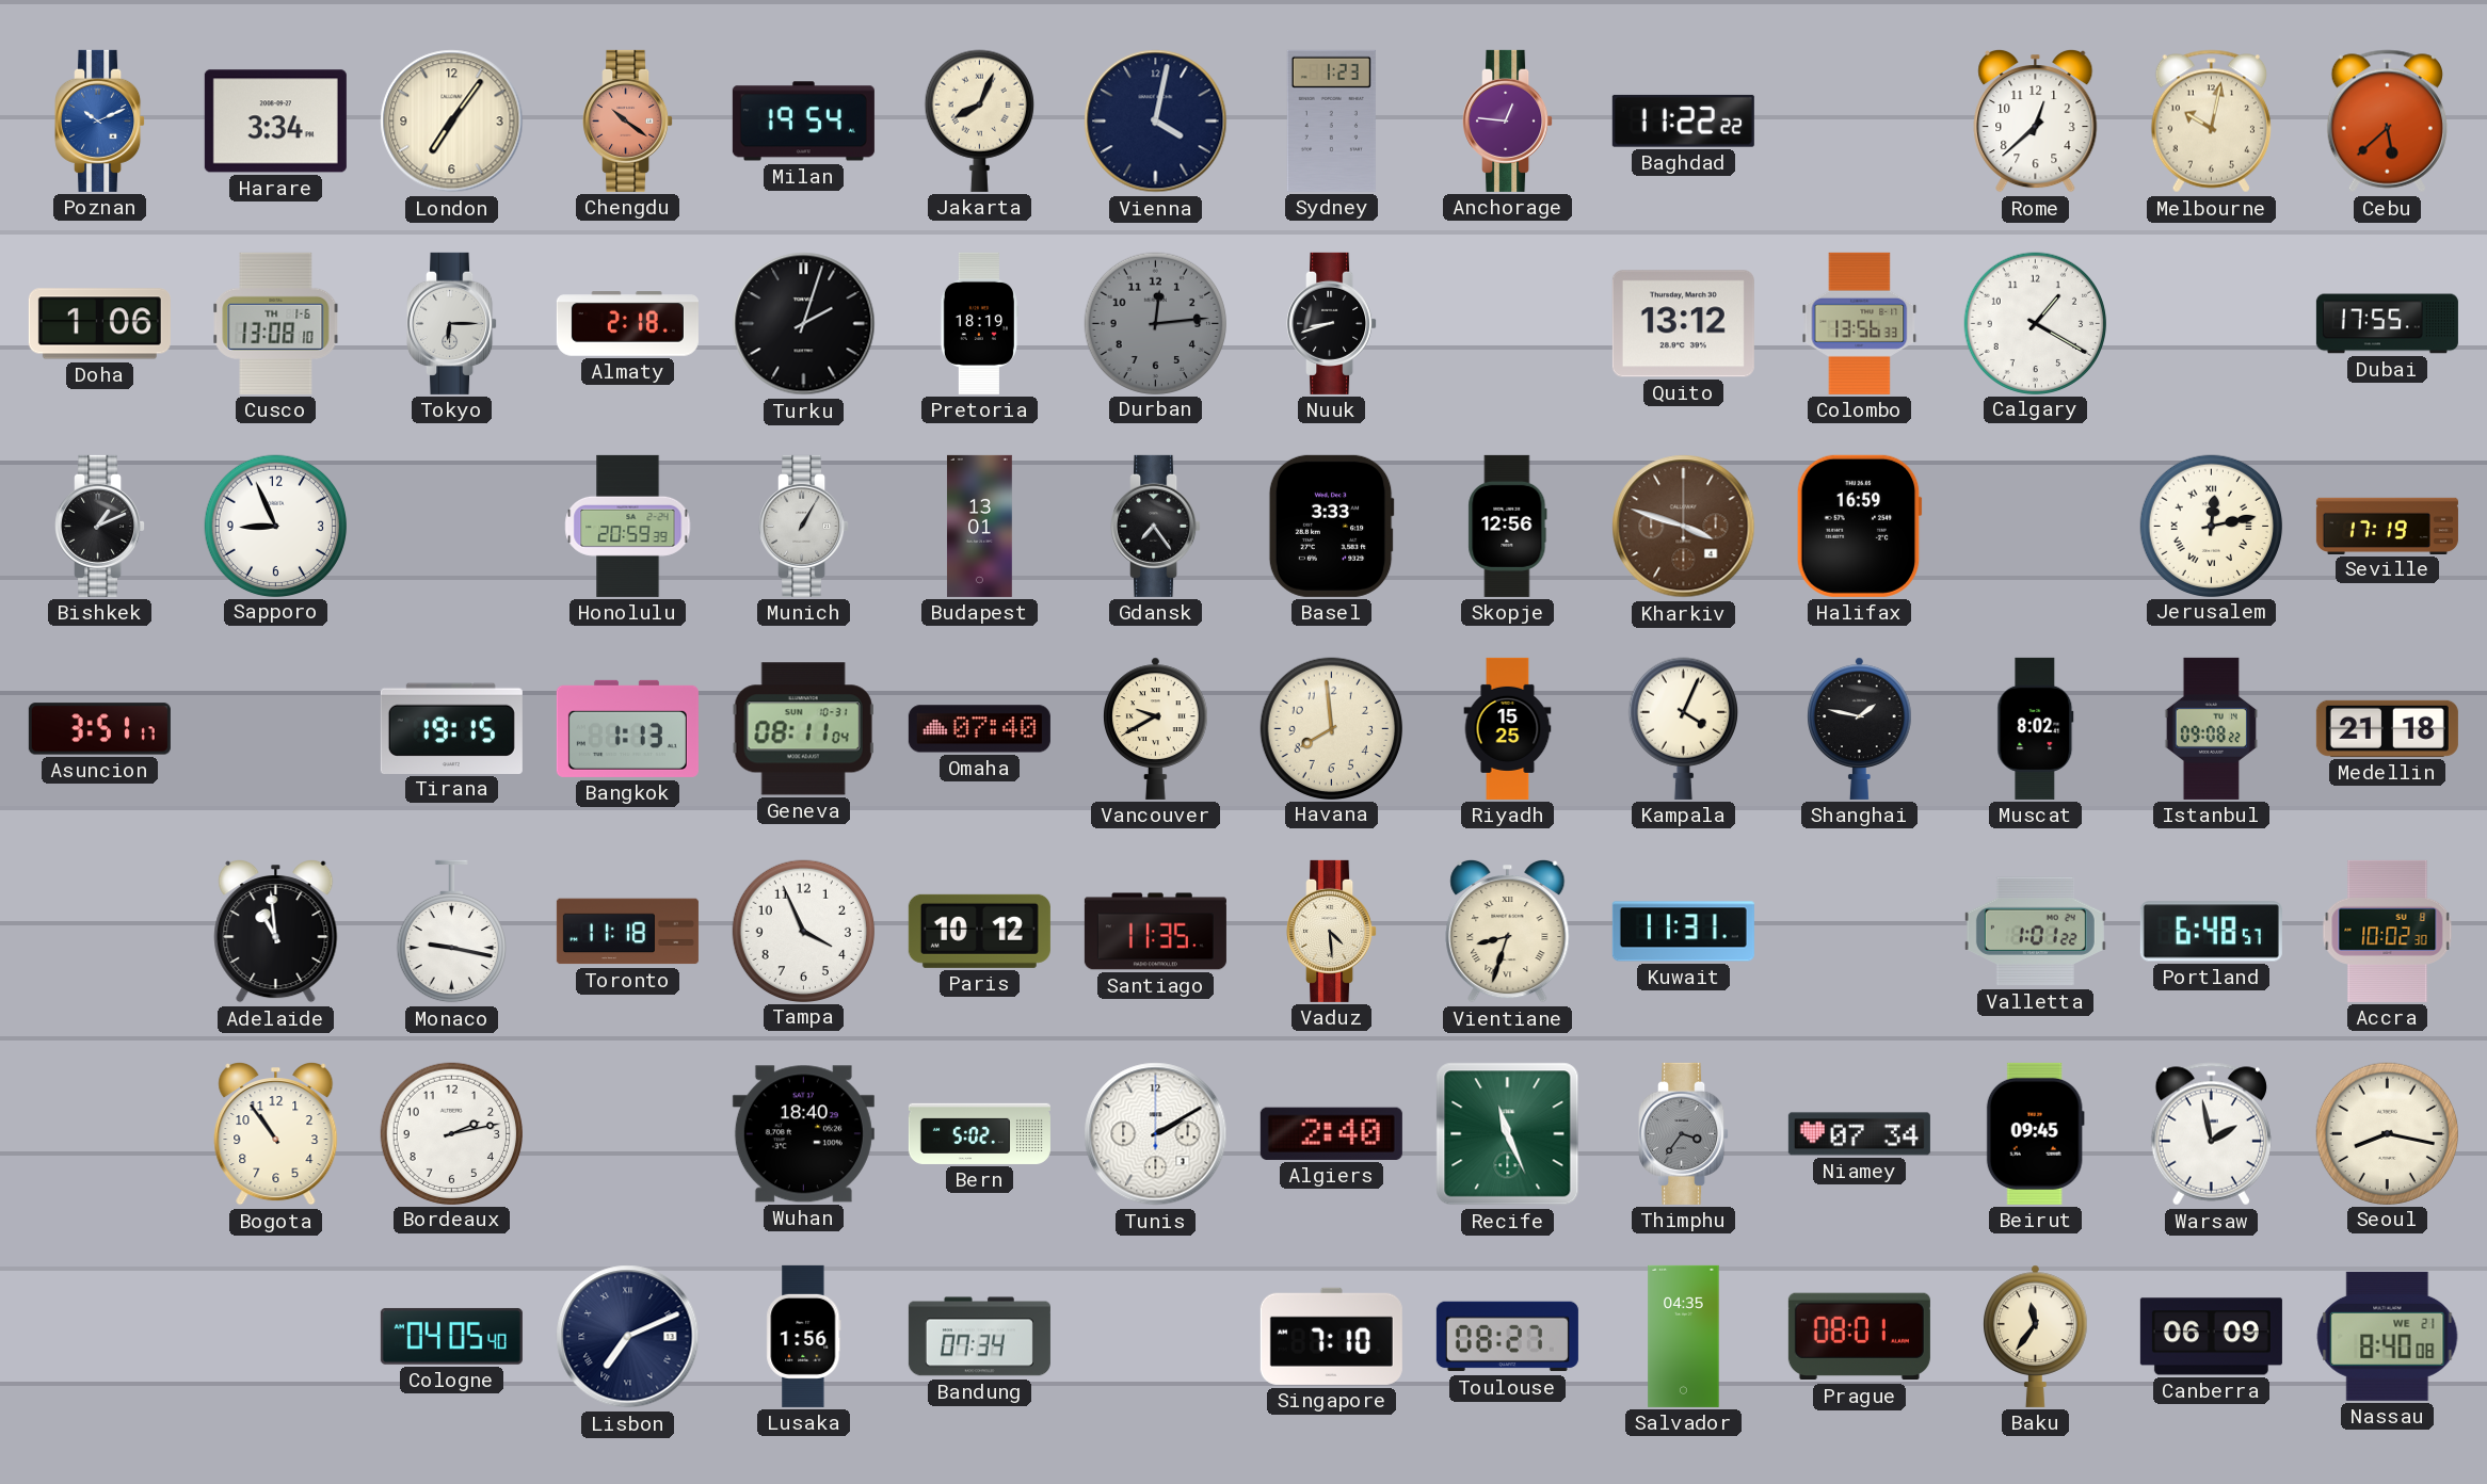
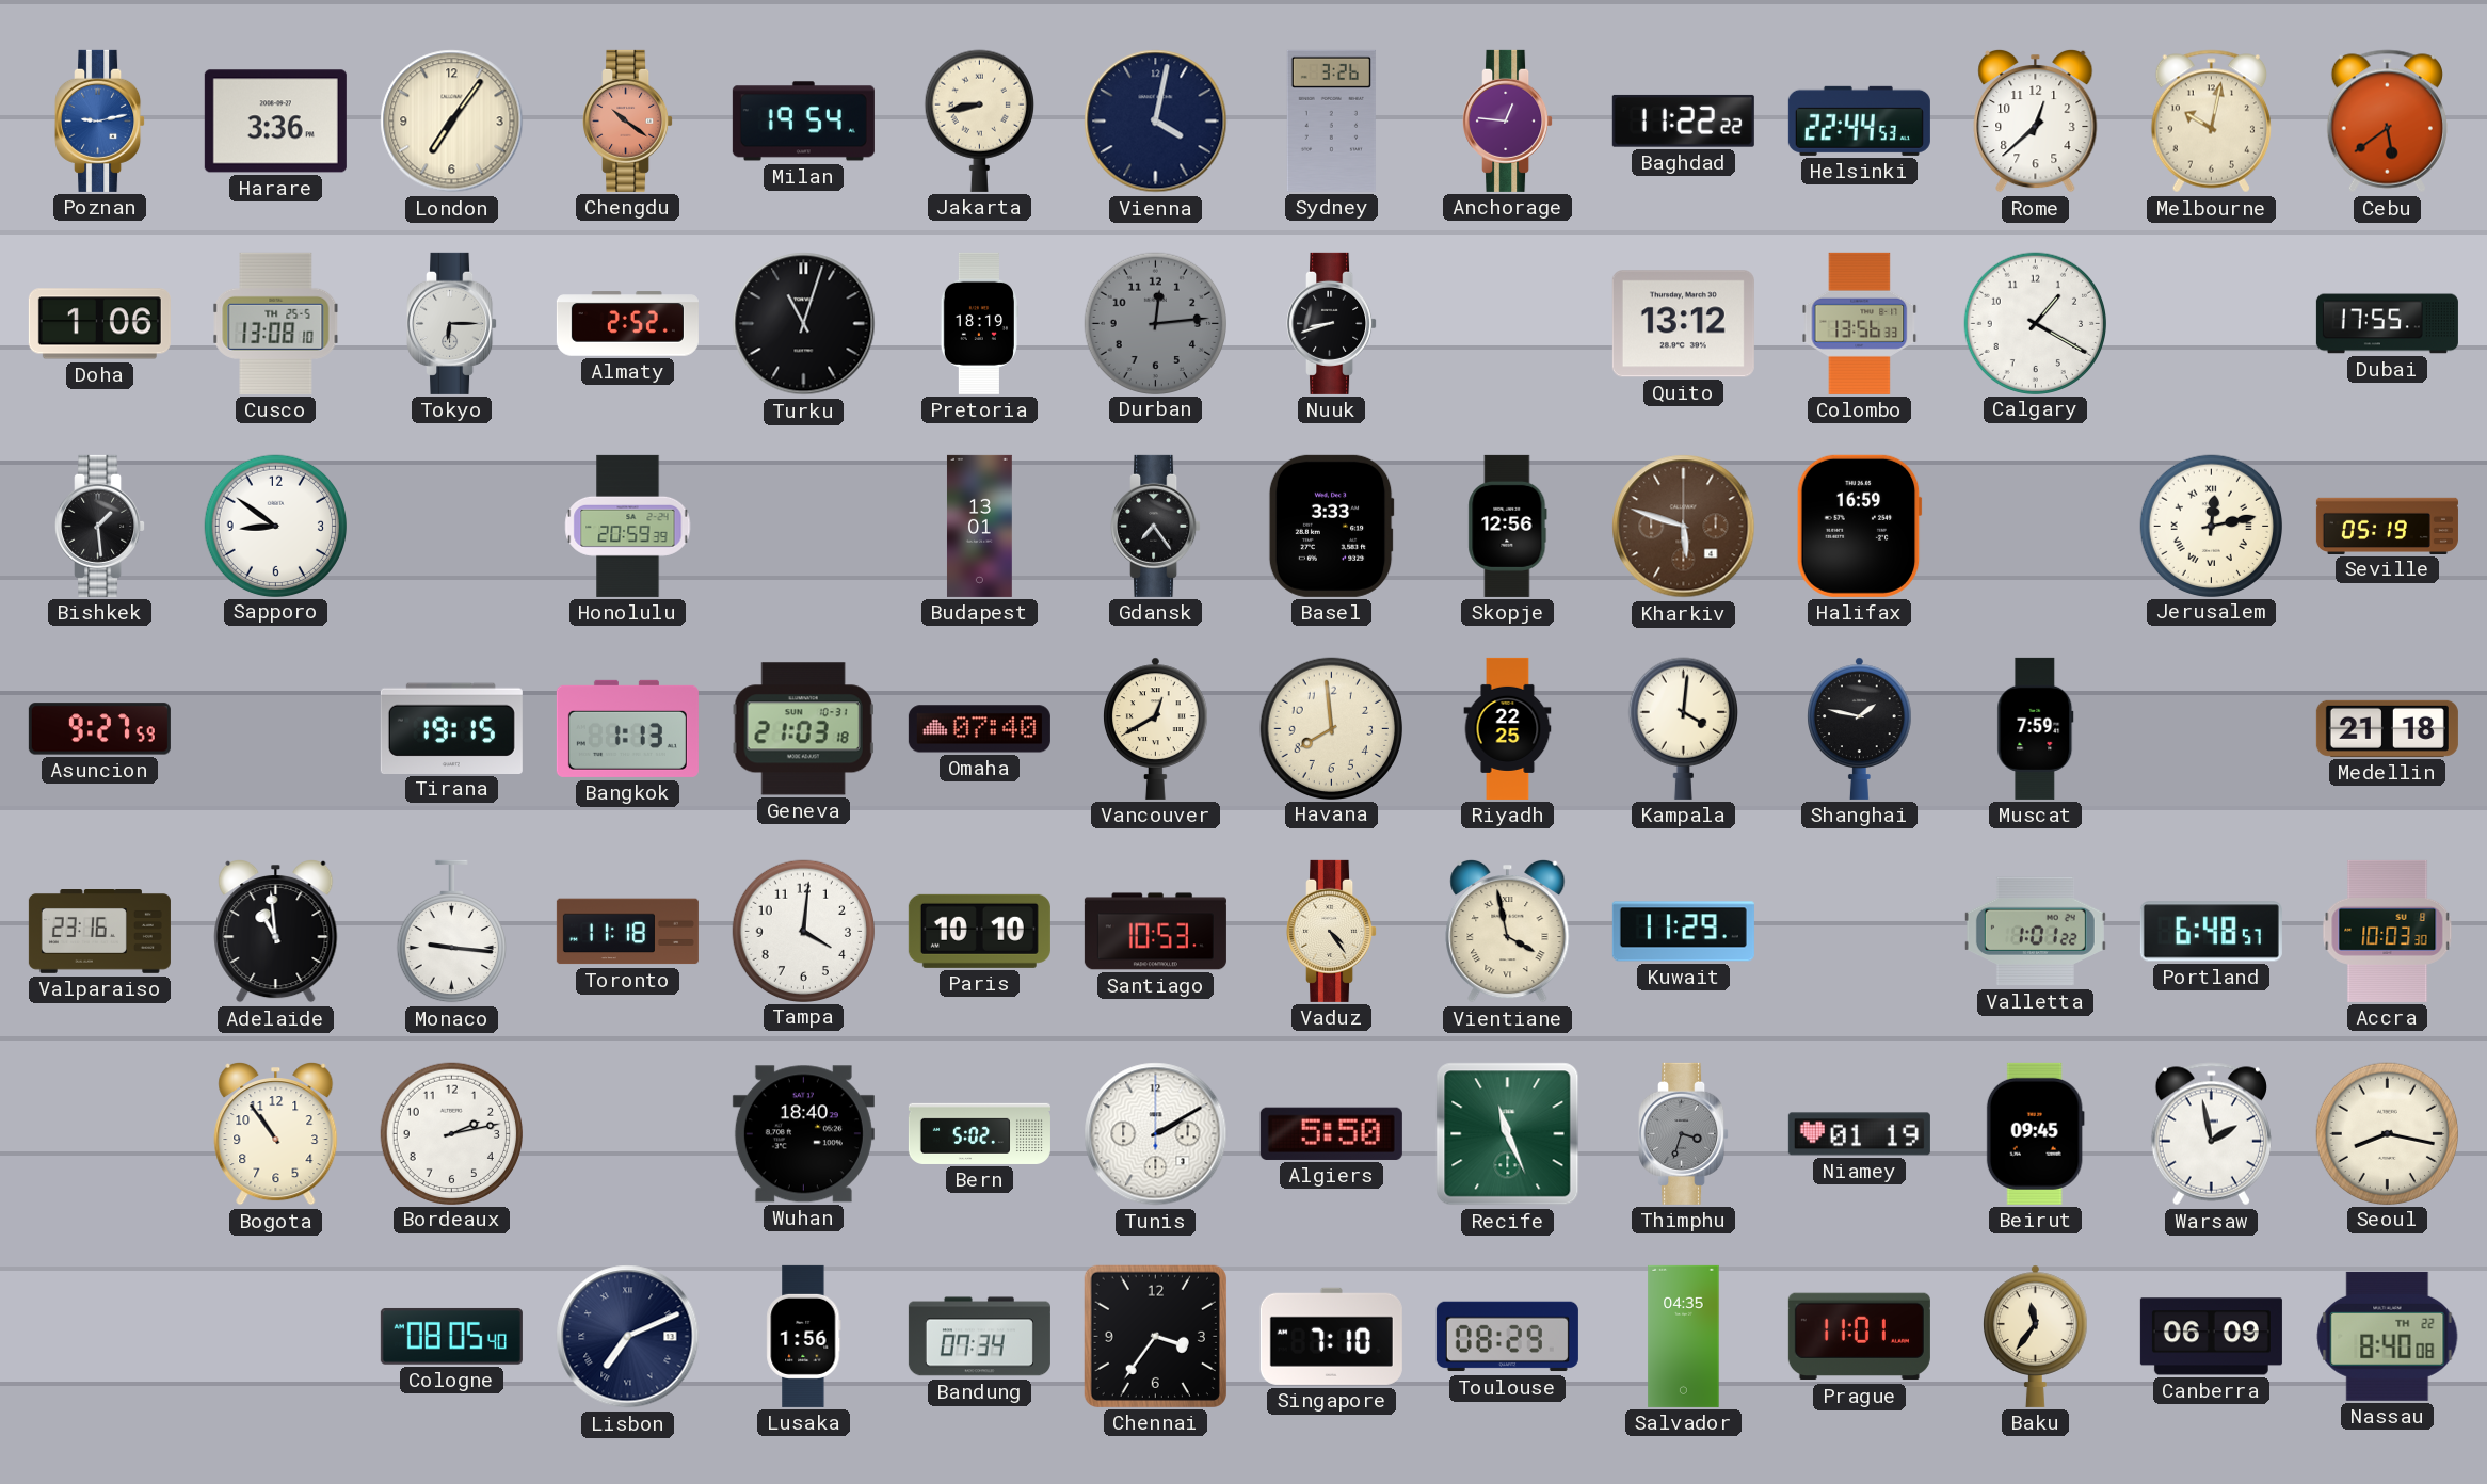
Poznan: 10:11 -> 9:13 (100, 120)
Harare: 3:34 -> 3:36 (275, 122)
Jakarta: 8:04 -> 8:43 (979, 120)
Sydney: 1:23 -> 3:26 (1331, 120)
Helsinki: none -> 22:44 (1859, 120)
Cebu: 5:38 -> 5:39 (2387, 122)
Cusco date: TH 1-6 -> TH 25-5 (276, 323)
Almaty: 2:18 -> 2:52 (627, 324)
Turku: 2:03 -> 11:03 (804, 324)
Bishkek: 1:11 -> 1:29 (100, 526)
Sapporo: 8:56 -> 8:51 (275, 526)
Munich: 1:05 -> none (804, 526)
Kharkiv: 3:48 -> 5:48 (1684, 527)
Seville: 17:19 -> 05:19 (2387, 526)
Asuncion: 3:51 -> 9:27 (99, 729)
Geneva: 08:11 -> 21:03 (803, 729)
Vancouver: 9:40 -> 12:40 (1156, 728)
Riyadh: 15:25 -> 22:25 (1508, 728)
Kampala: 4:04 -> 4:01 (1683, 728)
Muscat: 8:02 -> 7:59 (2036, 728)
Istanbul: 09:08 -> none (2211, 728)
Valparaiso: none -> 23:16 (99, 932)
Monaco: 9:17 -> 9:16 (451, 932)
Tampa: 3:56 -> 4:01 (803, 931)
Paris: 10:12 -> 10:10 (979, 931)
Santiago: 11:35 -> 10:53 (1155, 932)
Vaduz: 4:29 -> 4:24 (1332, 931)
Vientiane: 8:33 -> 3:58 (1508, 931)
Kuwait: 11:31 -> 11:29 (1683, 932)
Accra: 10:02 -> 10:03 (2388, 931)
Algiers: 2:40 -> 5:50 (1331, 1133)
Thimphu: 3:36 -> 3:33 (1684, 1133)
Niamey: 07:34 -> 01:19 (1859, 1134)
Cologne: 04:05 -> 08:05 (451, 1337)
Chennai: none -> 3:36 (1155, 1336)
Toulouse: 08:27 -> 08:29 (1507, 1337)
Prague: 08:01 -> 11:01 (1859, 1337)
Nassau date: WE 21 -> TH 22 (2388, 1336)
